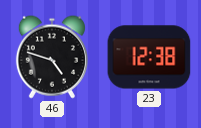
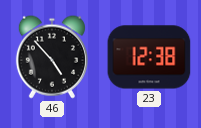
46: 4:48 -> 4:53 (52, 57)
